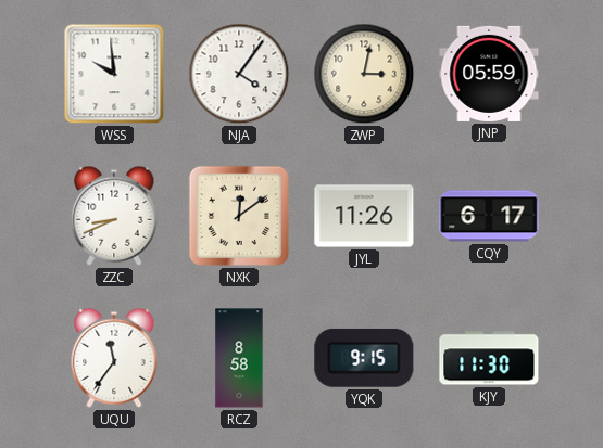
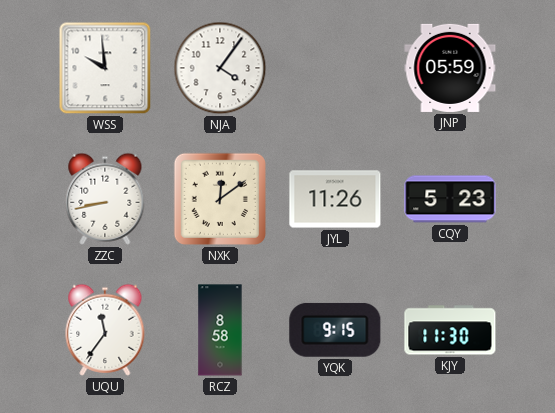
ZWP: 3:02 -> none (364, 74)
ZZC: 8:41 -> 8:43 (105, 199)
CQY: 6:17 -> 5:23 (450, 199)
